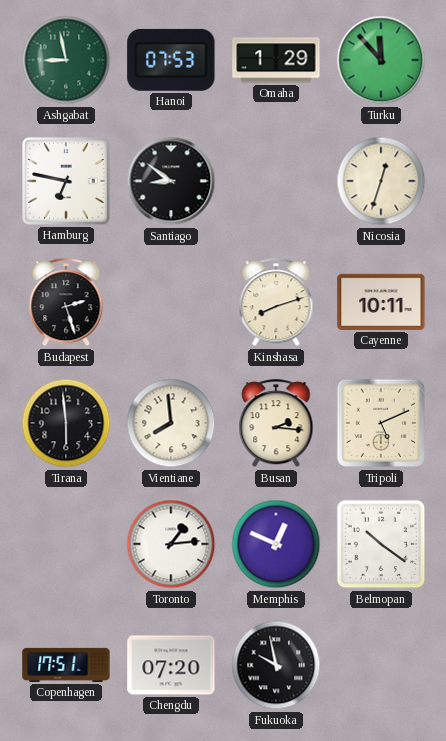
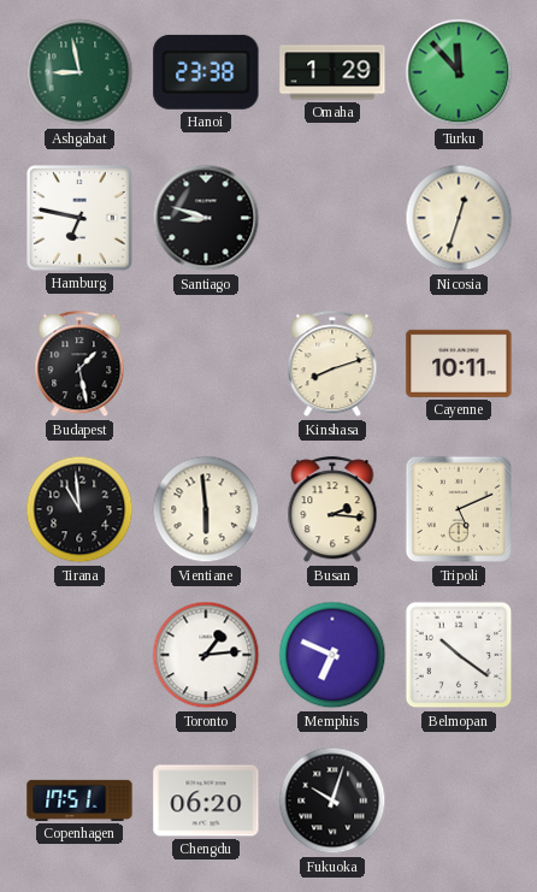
Hanoi: 07:53 -> 23:38 (206, 72)
Santiago: 8:51 -> 8:48 (206, 218)
Budapest: 2:27 -> 1:28 (79, 365)
Tirana: 5:59 -> 10:59 (79, 509)
Vientiane: 7:59 -> 5:59 (206, 509)
Memphis: 12:49 -> 6:49 (332, 655)
Chengdu: 07:20 -> 06:20 (206, 801)
Fukuoka: 9:58 -> 10:03 (332, 801)
